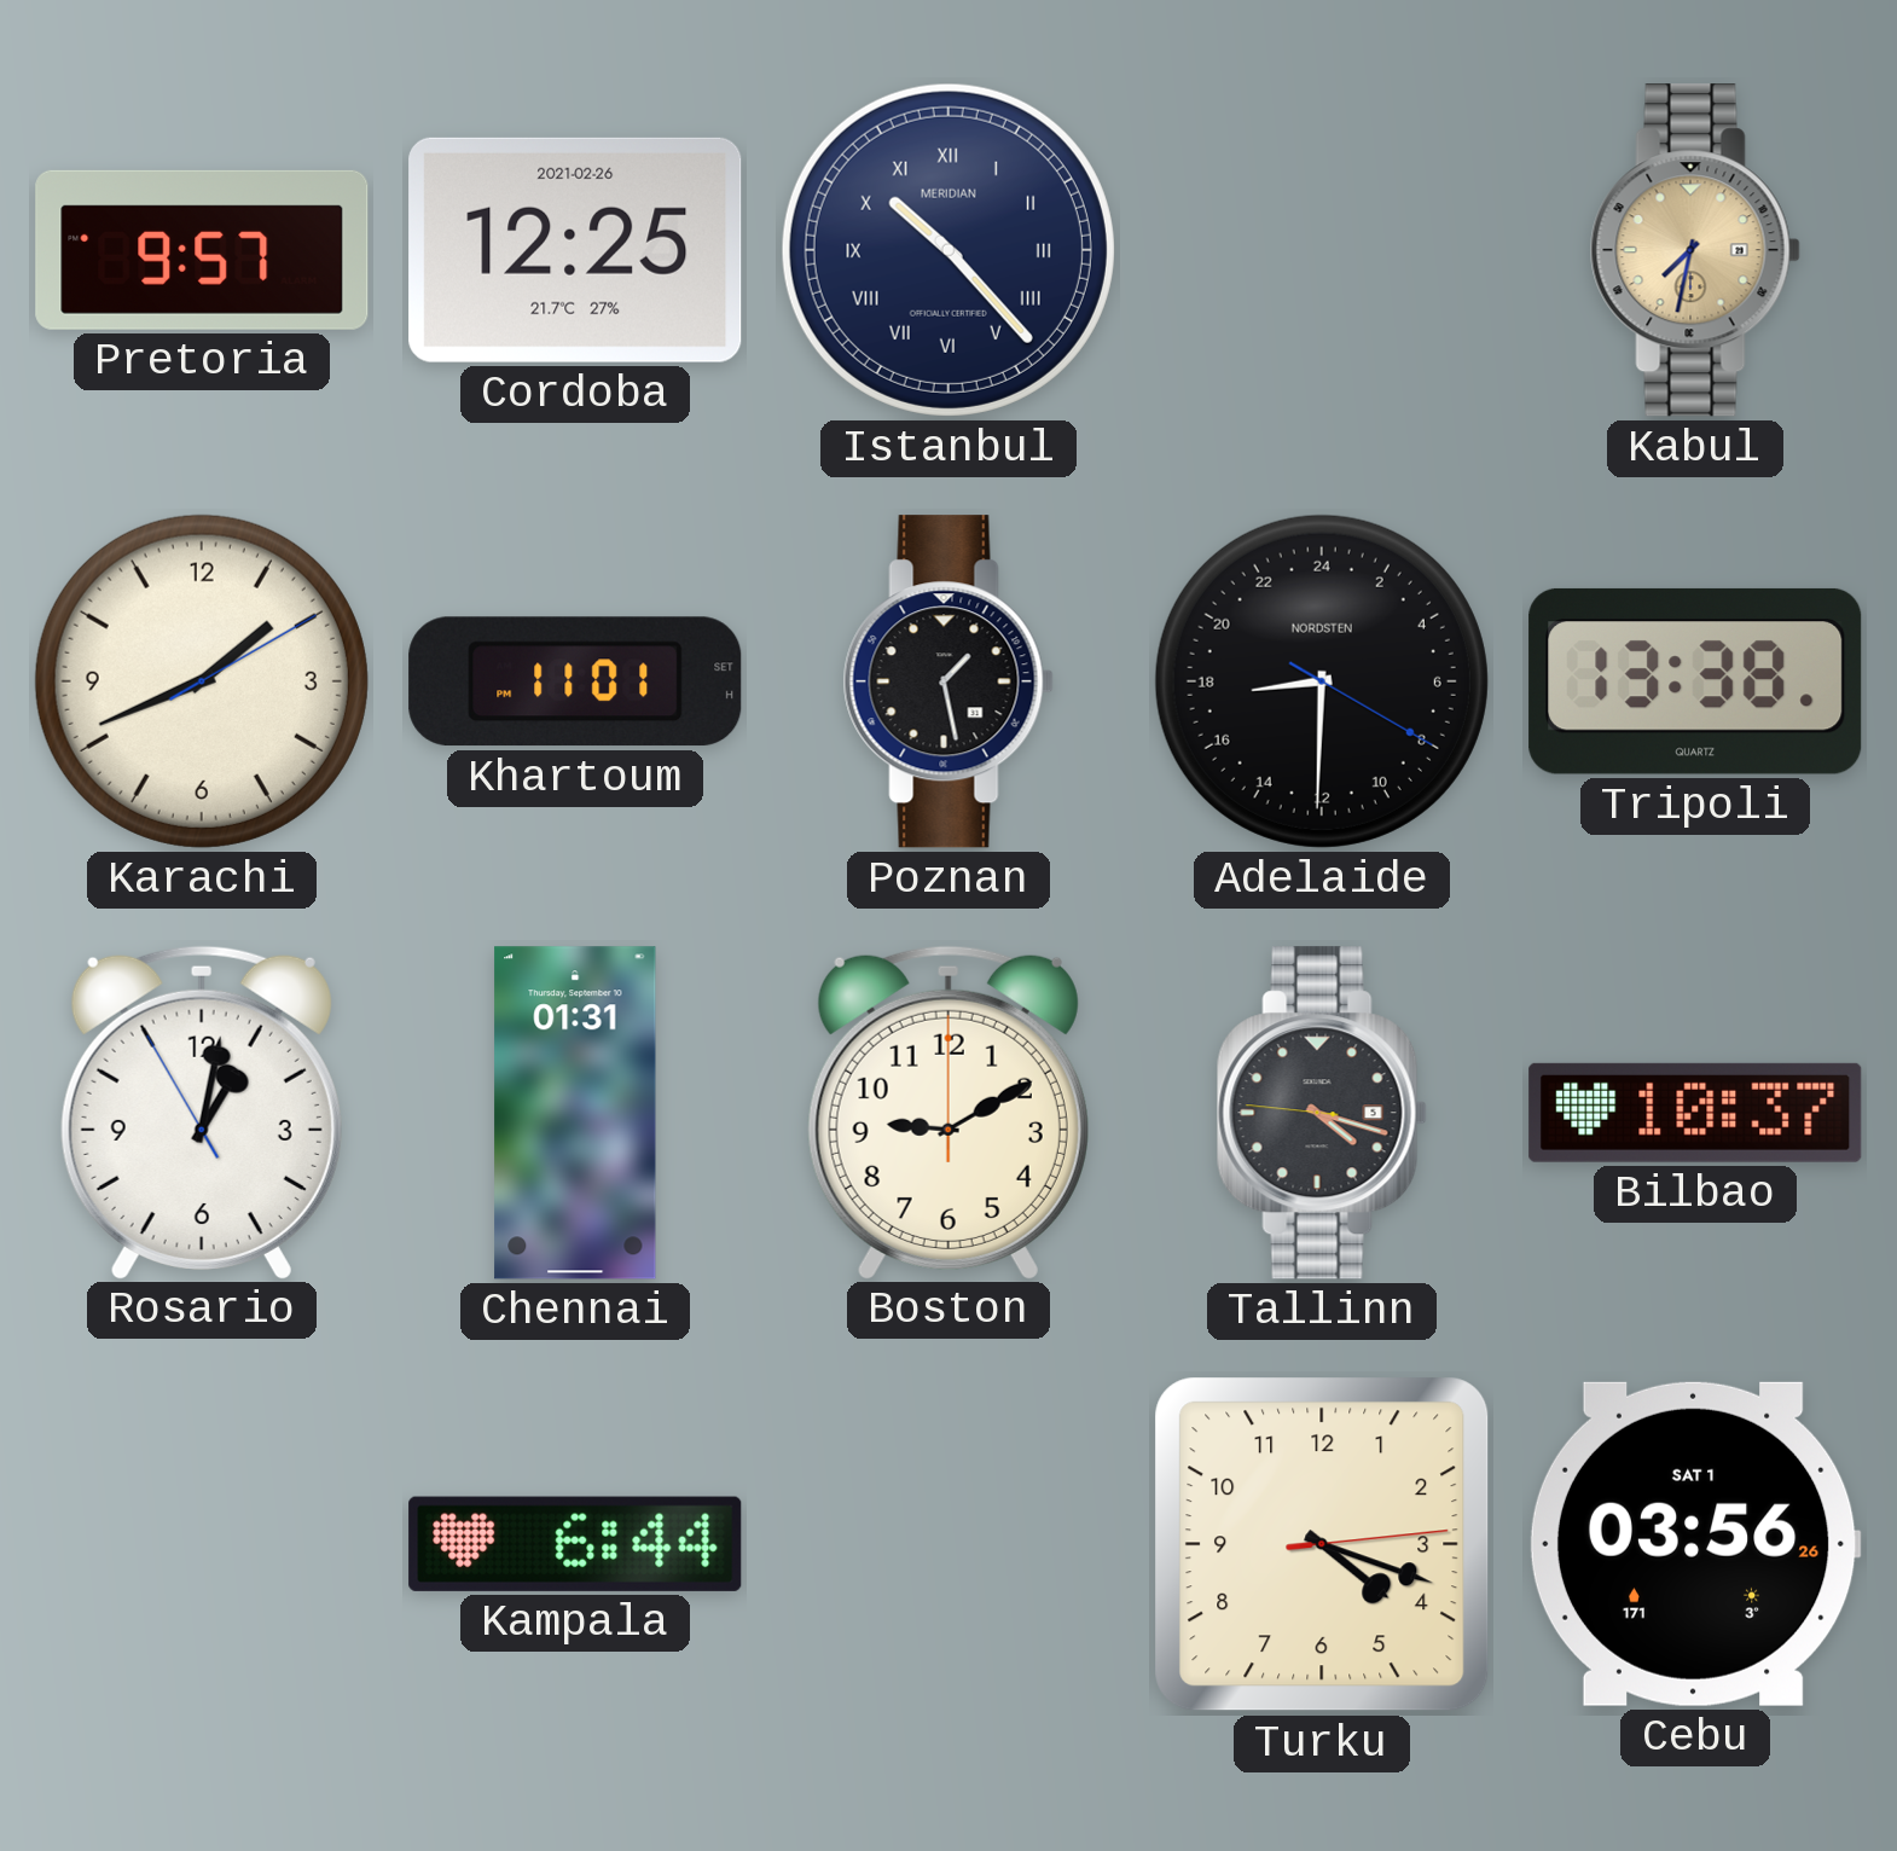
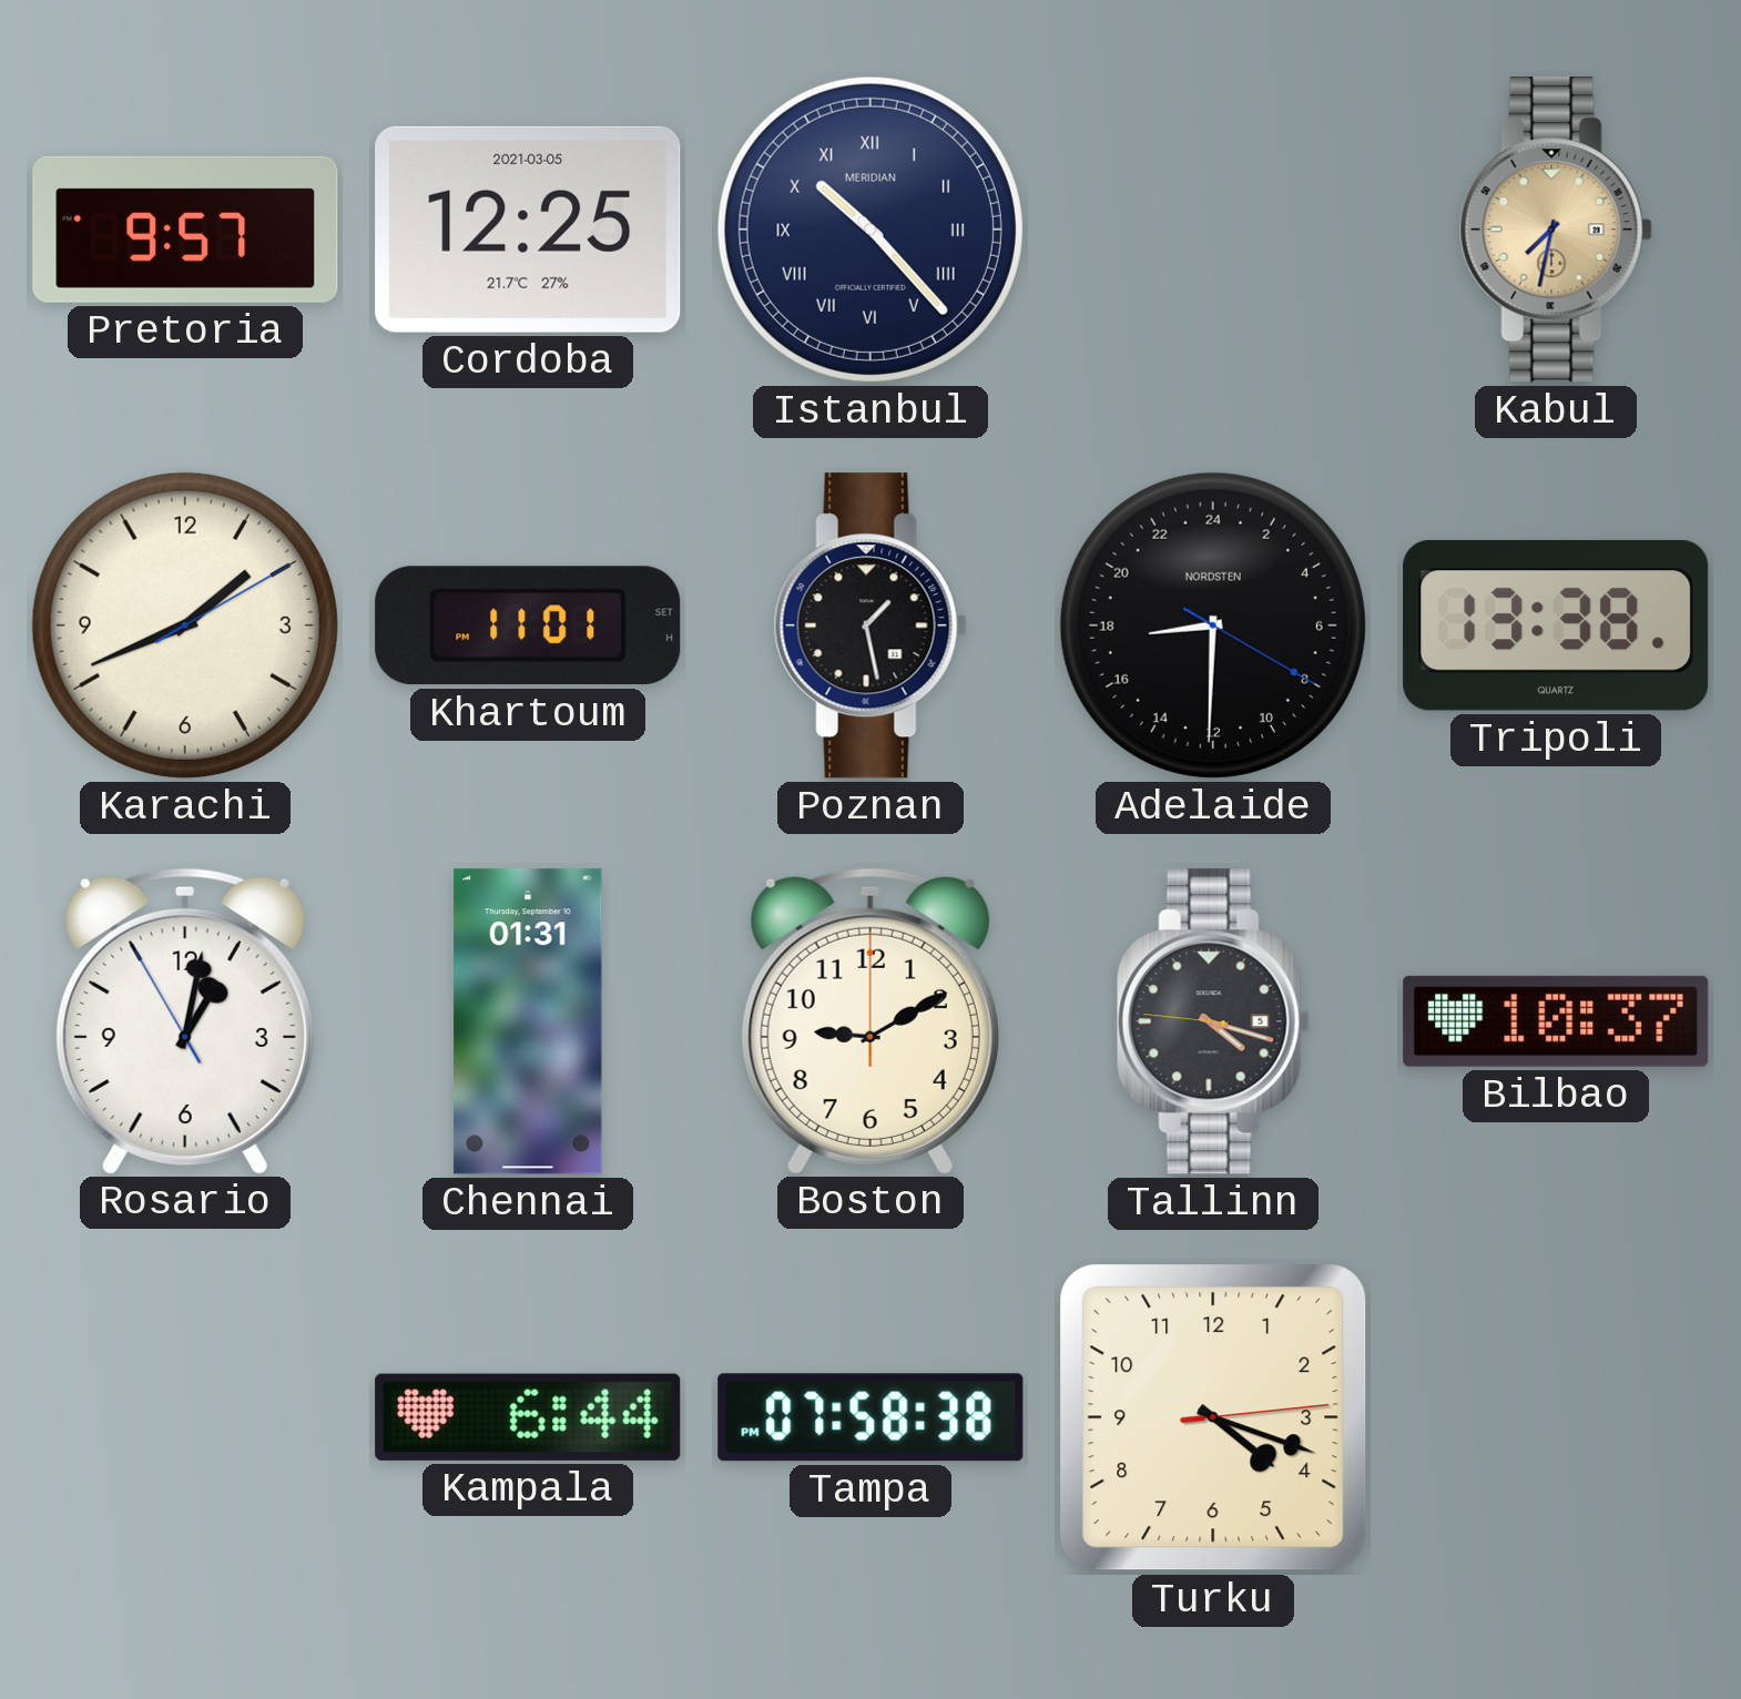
Cordoba date: 2021-02-26 -> 2021-03-05 (528, 230)
Tampa: none -> 07:58 (871, 1417)
Cebu: 03:56 -> none (1695, 1544)
